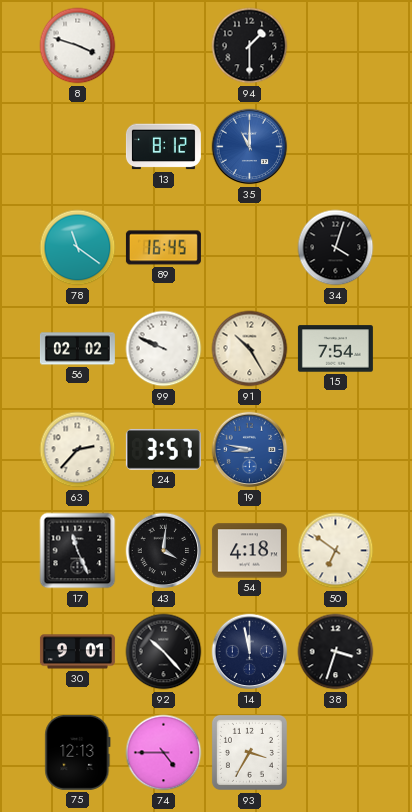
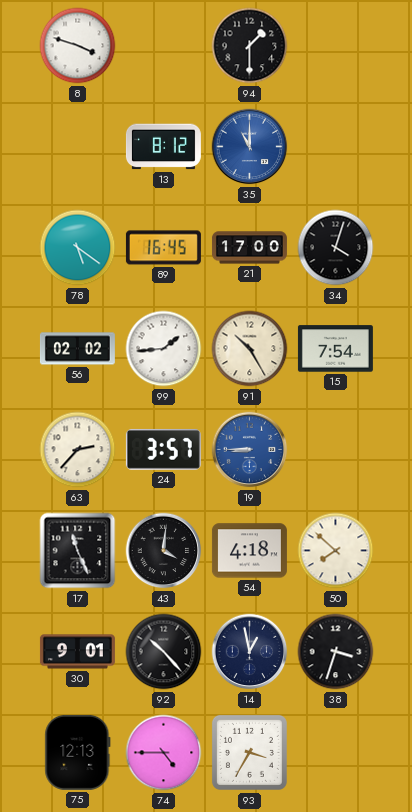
78: 11:21 -> 5:21 (78, 248)
21: none -> 17:00 (249, 248)
99: 9:49 -> 1:44 (164, 349)
19: 8:47 -> 8:45 (250, 450)
50: 6:51 -> 7:52 (336, 551)
14: 11:58 -> 12:58 (250, 652)
